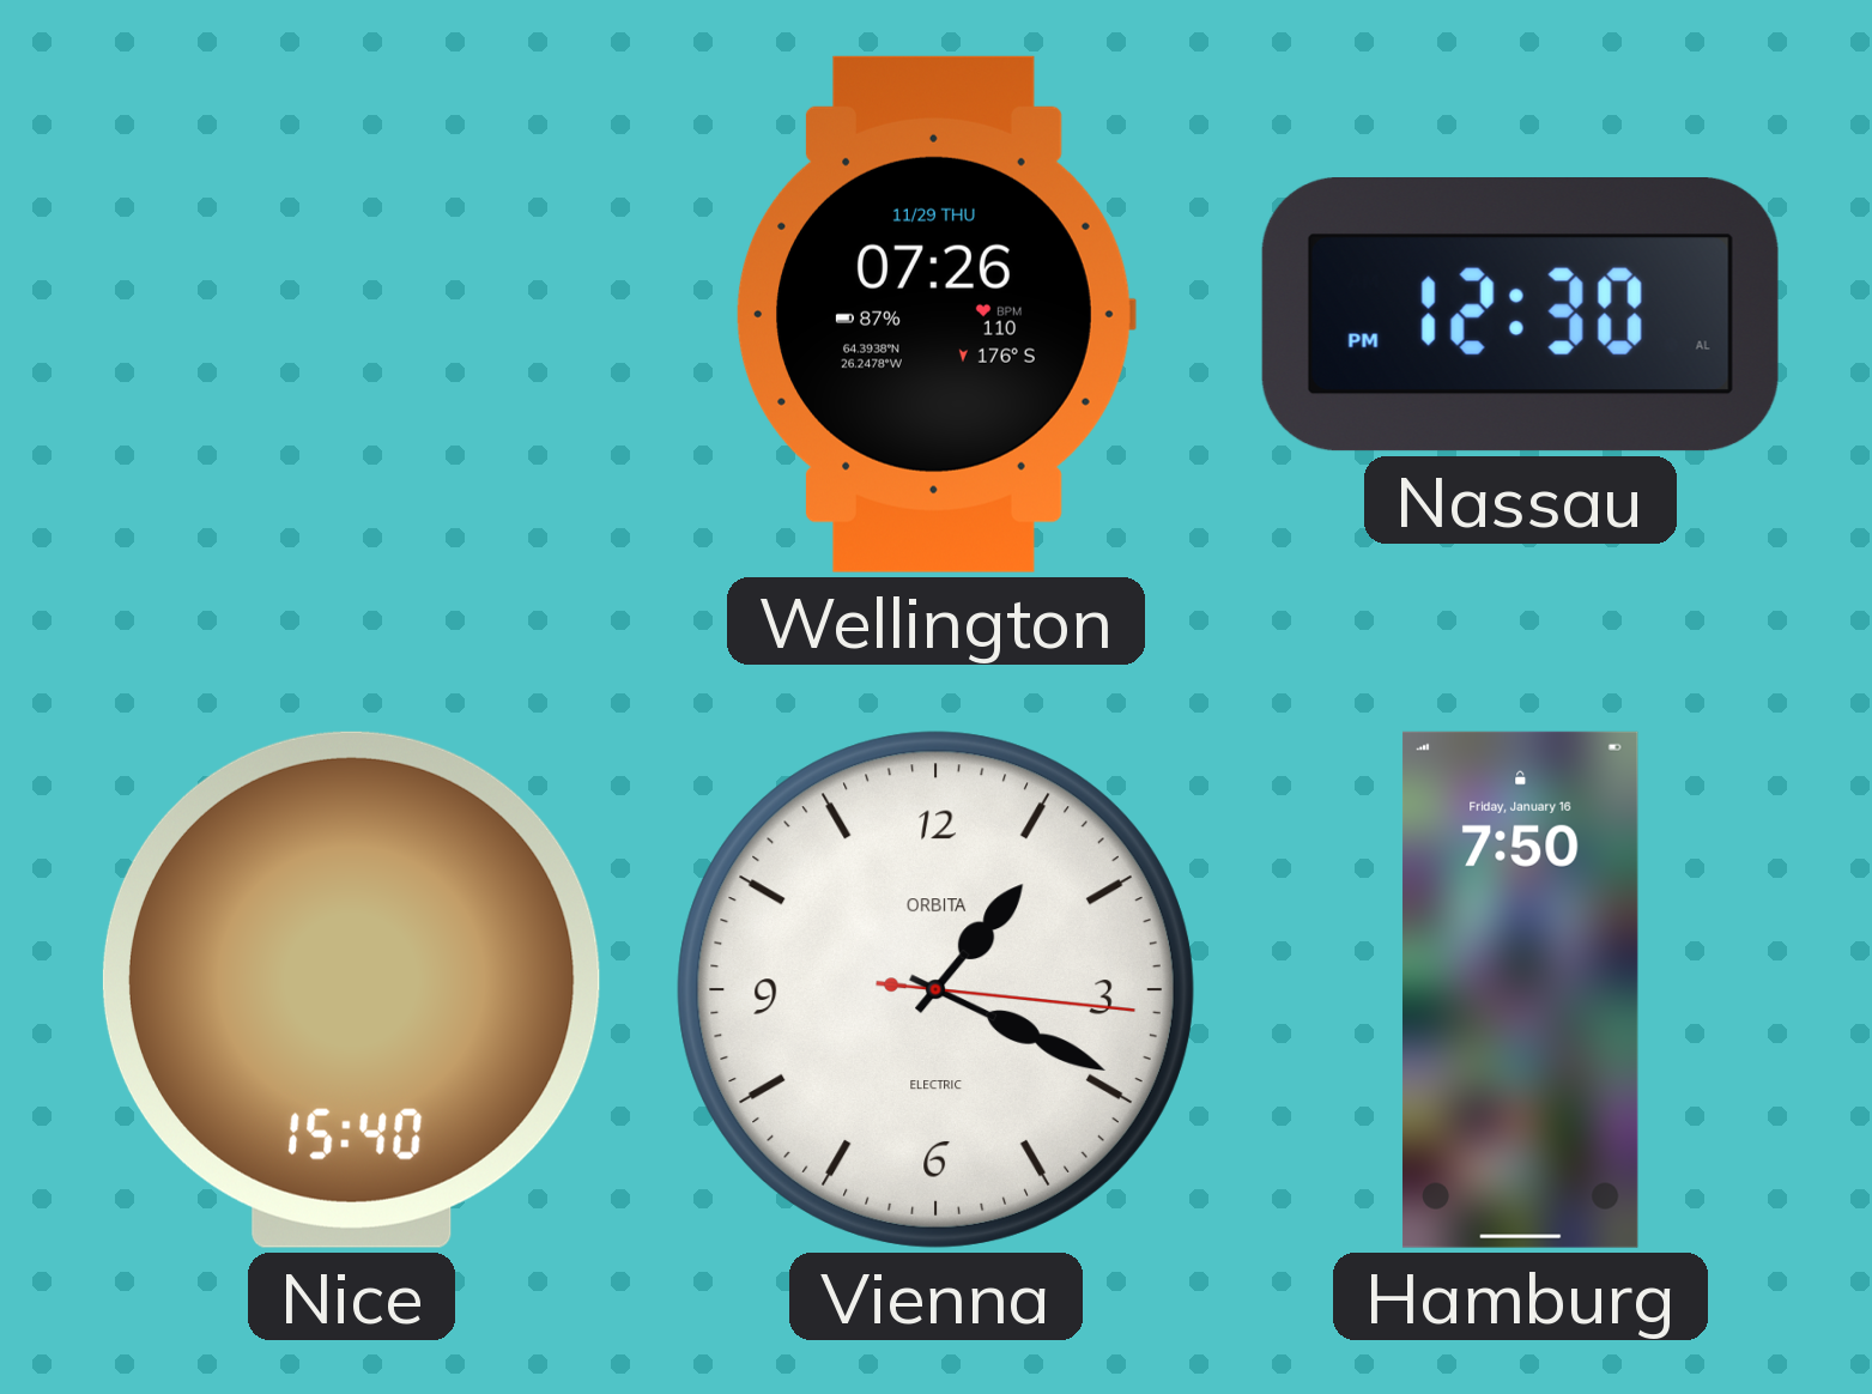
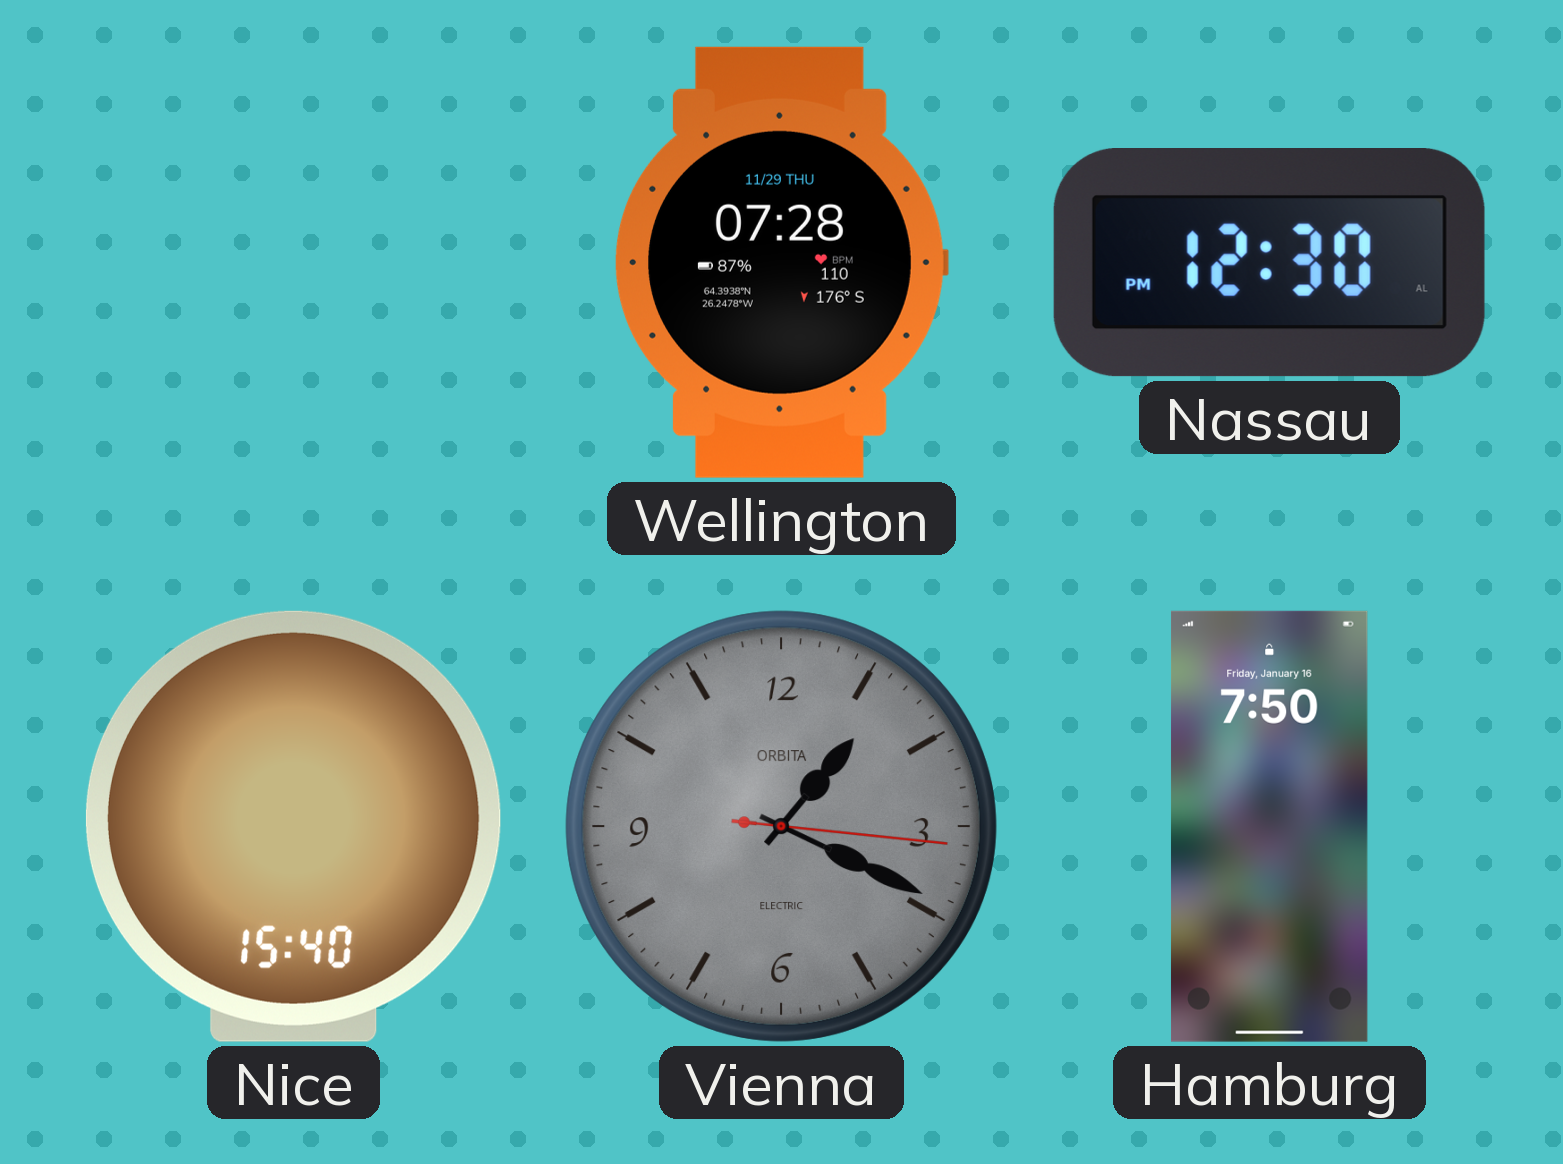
Wellington: 07:26 -> 07:28 (781, 262)
Vienna dial: white -> grey (781, 826)
